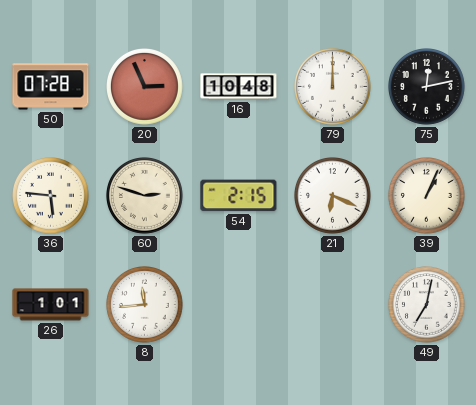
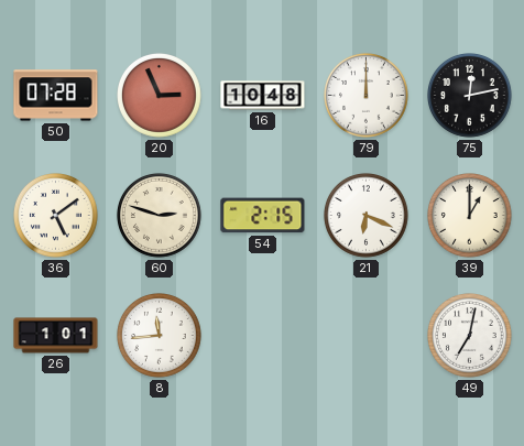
36: 5:46 -> 5:09 (56, 216)
39: 1:04 -> 1:00 (470, 216)
